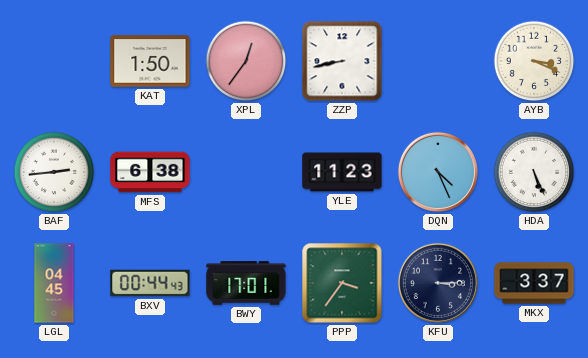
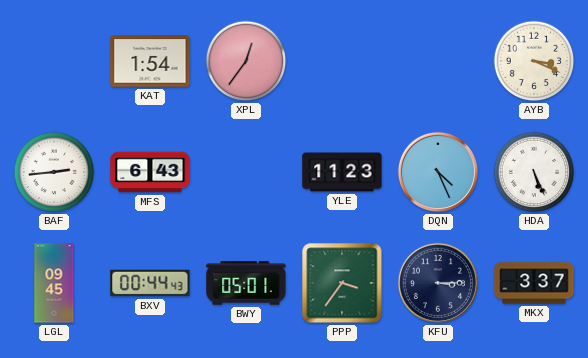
KAT: 1:50 -> 1:54 (150, 61)
ZZP: 8:43 -> none (342, 61)
MFS: 6:38 -> 6:43 (150, 172)
LGL: 04:45 -> 09:45 (54, 283)
BWY: 17:01 -> 05:01 (246, 283)
